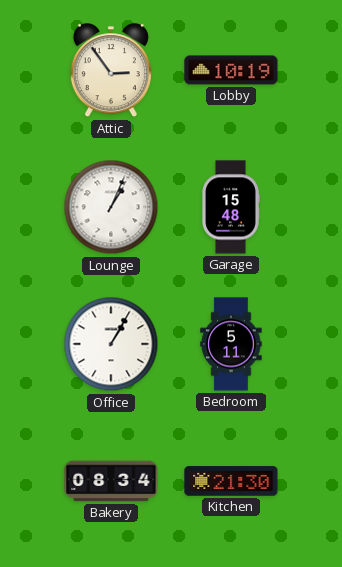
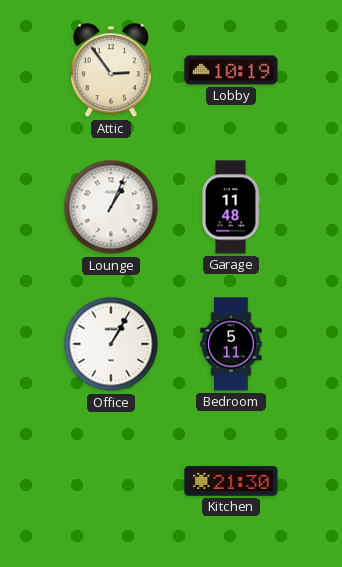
Garage: 15:48 -> 11:48 (231, 207)
Bakery: 08:34 -> none (111, 481)
